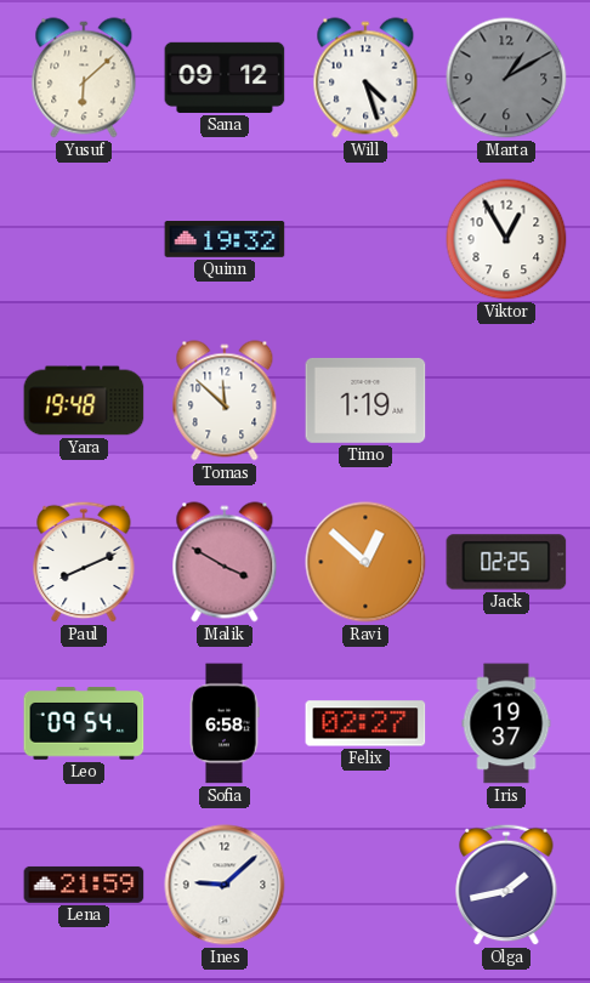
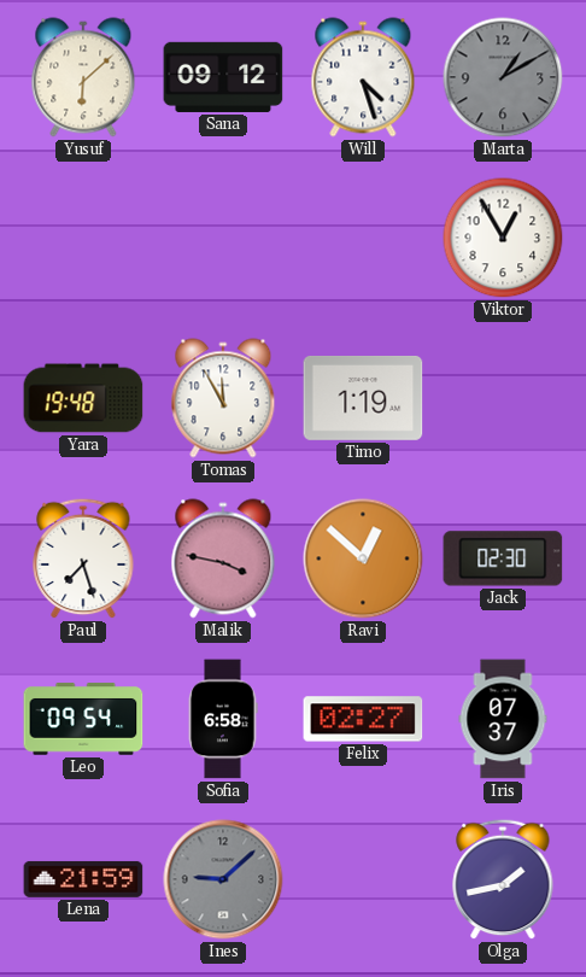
Quinn: 19:32 -> none (225, 239)
Tomas: 11:52 -> 11:55 (223, 398)
Paul: 8:11 -> 7:27 (83, 558)
Malik: 3:50 -> 3:47 (223, 558)
Jack: 02:25 -> 02:30 (503, 558)
Iris: 19:37 -> 07:37 (503, 719)
Ines dial: white -> grey (223, 879)
